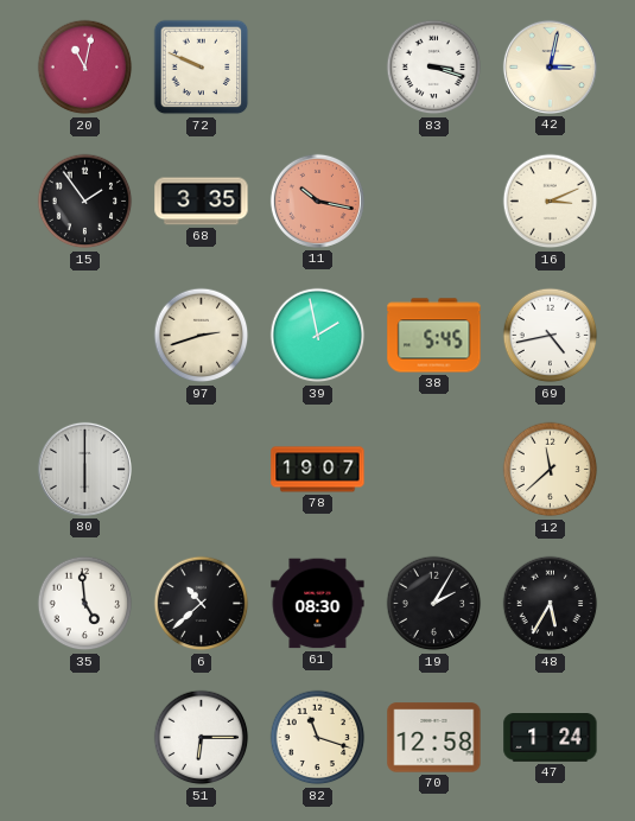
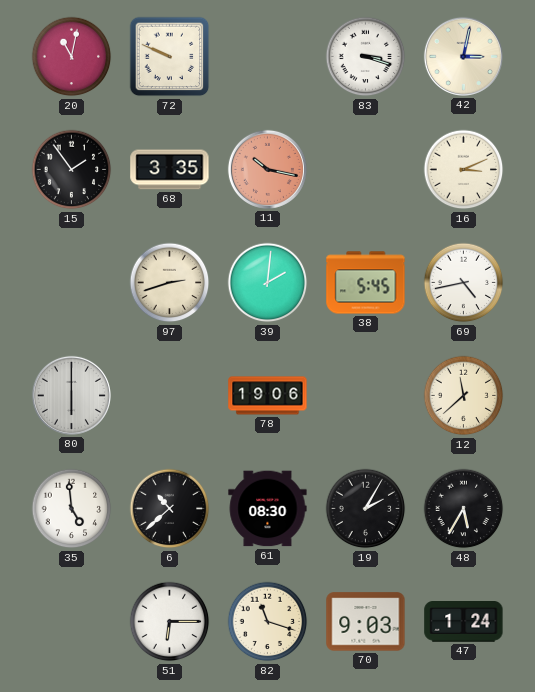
39: 1:58 -> 2:01 (268, 283)
78: 19:07 -> 19:06 (268, 396)
70: 12:58 -> 9:03 (366, 622)
